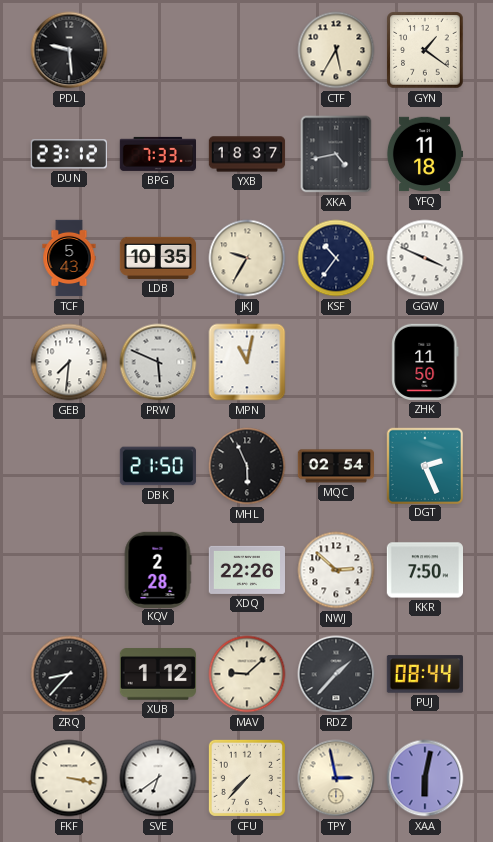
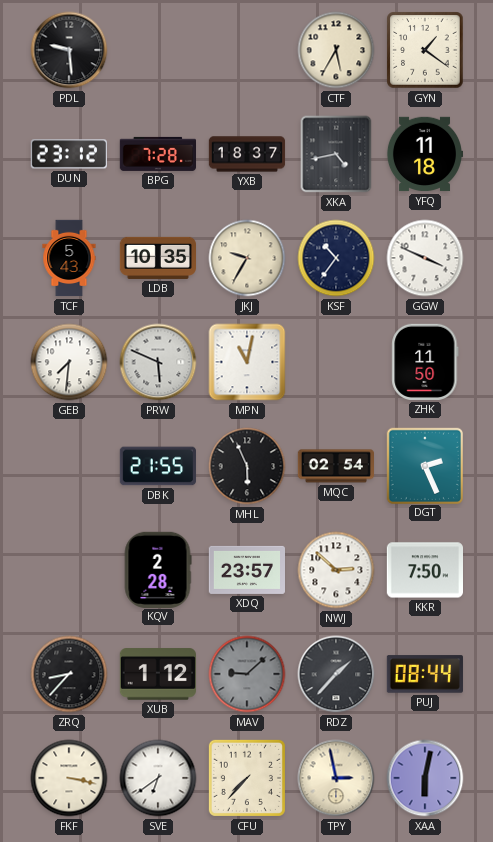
BPG: 7:33 -> 7:28 (157, 154)
DBK: 21:50 -> 21:55 (157, 466)
XDQ: 22:26 -> 23:57 (246, 570)
MAV dial: cream -> grey (247, 674)
